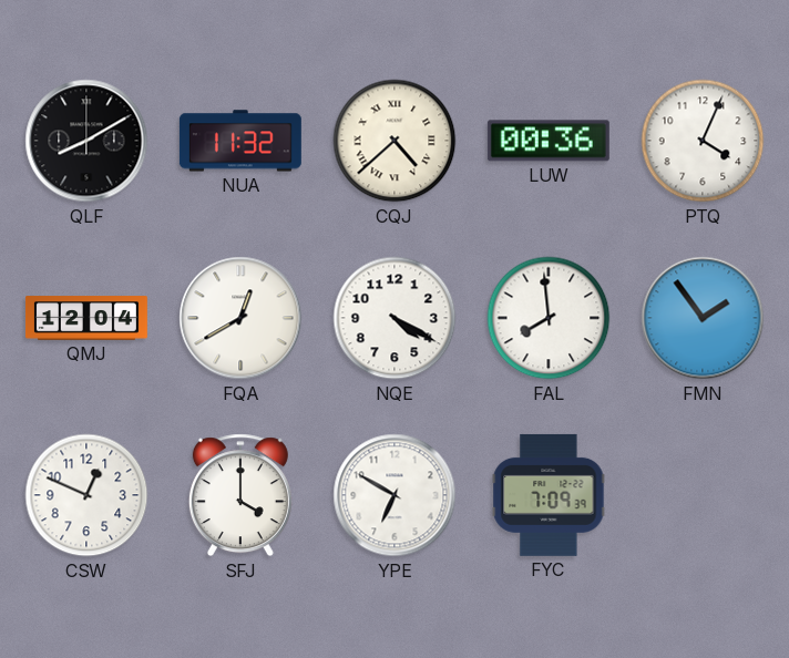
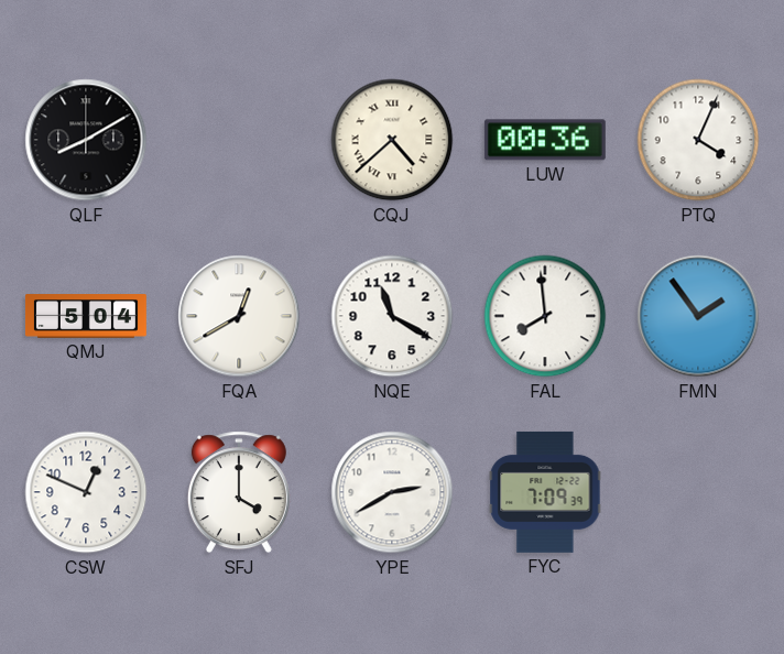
NUA: 11:32 -> none (240, 141)
QMJ: 12:04 -> 5:04 (86, 316)
NQE: 4:20 -> 11:20 (392, 316)
YPE: 6:50 -> 2:40 (392, 492)
